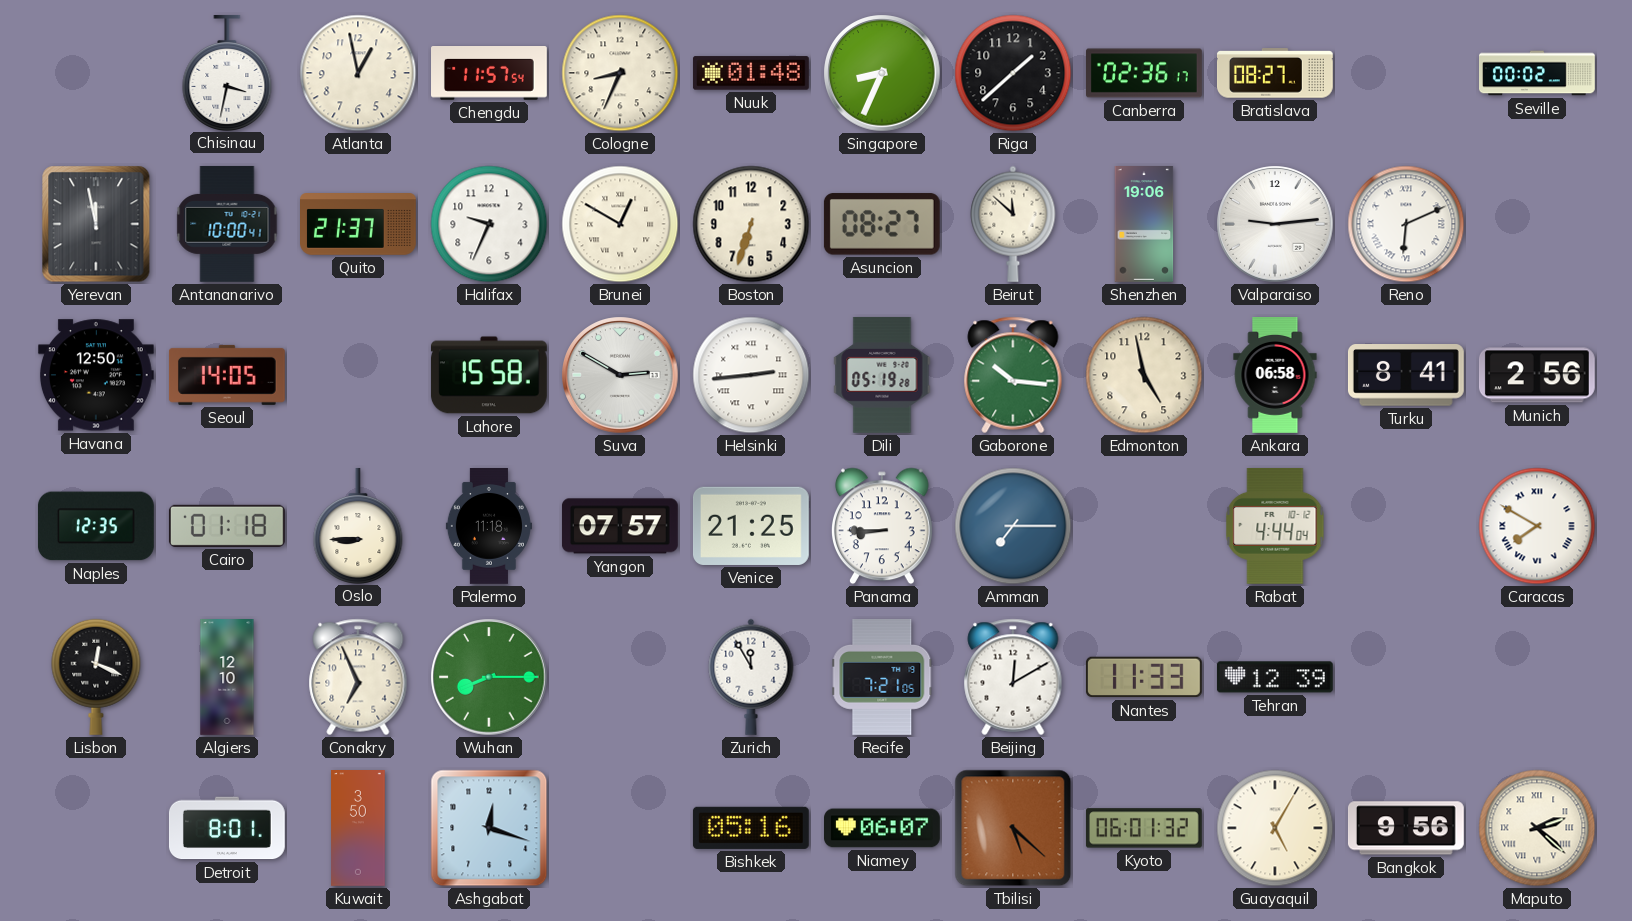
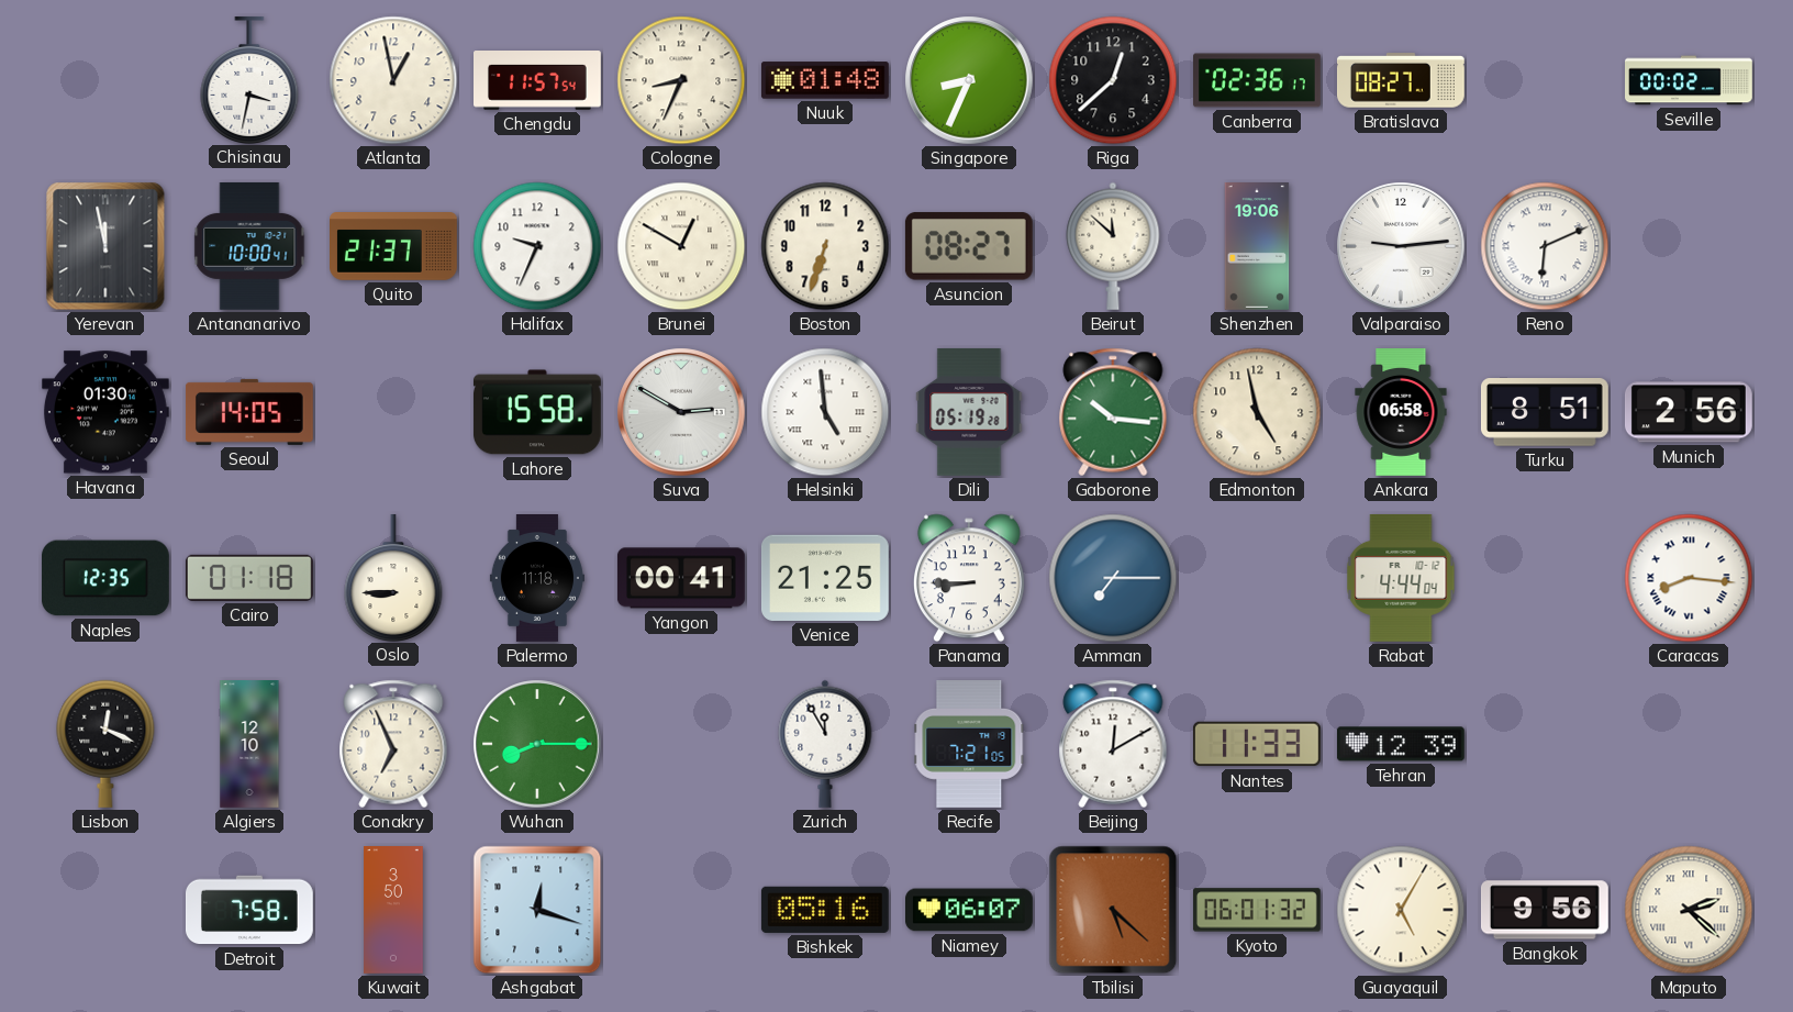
Riga: 1:38 -> 12:38 (1113, 80)
Havana: 12:50 -> 01:30 (105, 412)
Helsinki: 2:44 -> 4:59 (825, 412)
Turku: 8:41 -> 8:51 (1545, 413)
Yangon: 07:57 -> 00:41 (681, 578)
Caracas: 7:50 -> 8:16 (1689, 578)
Detroit: 8:01 -> 7:58 (249, 910)
